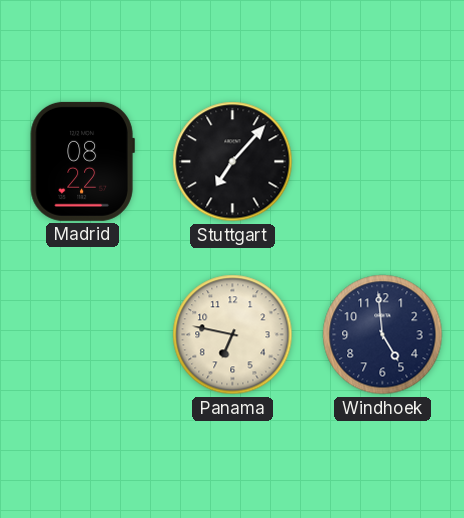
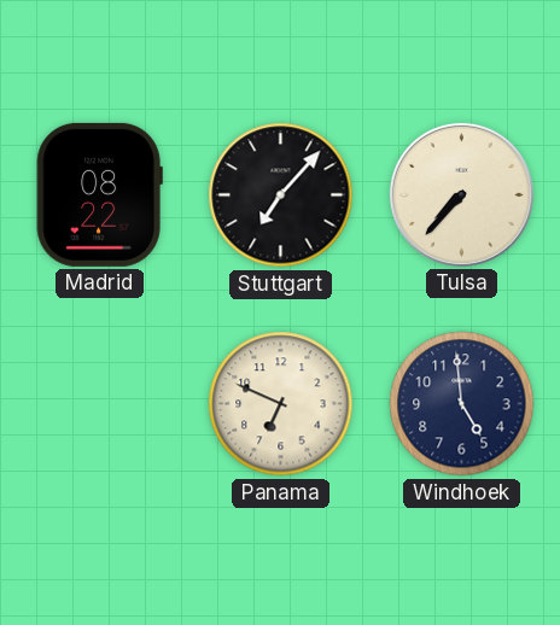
Tulsa: none -> 7:37 (461, 194)
Panama: 6:47 -> 6:49 (281, 404)
